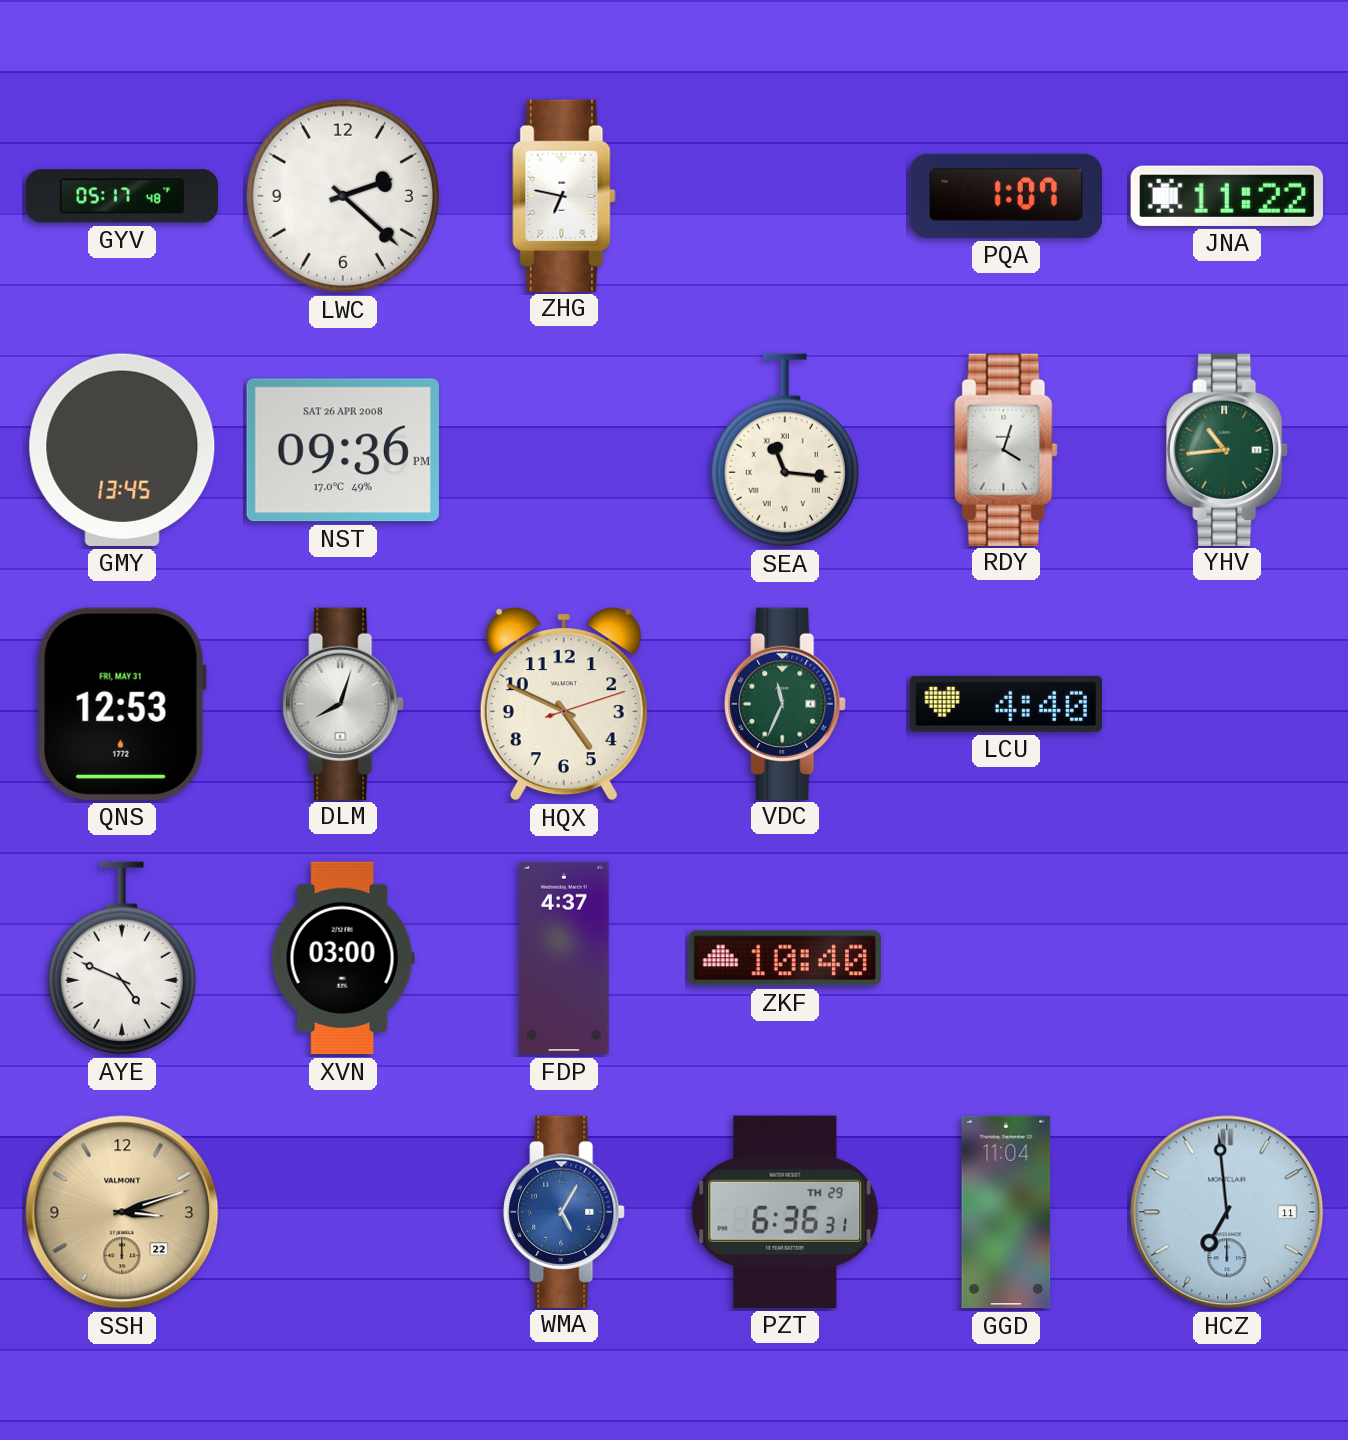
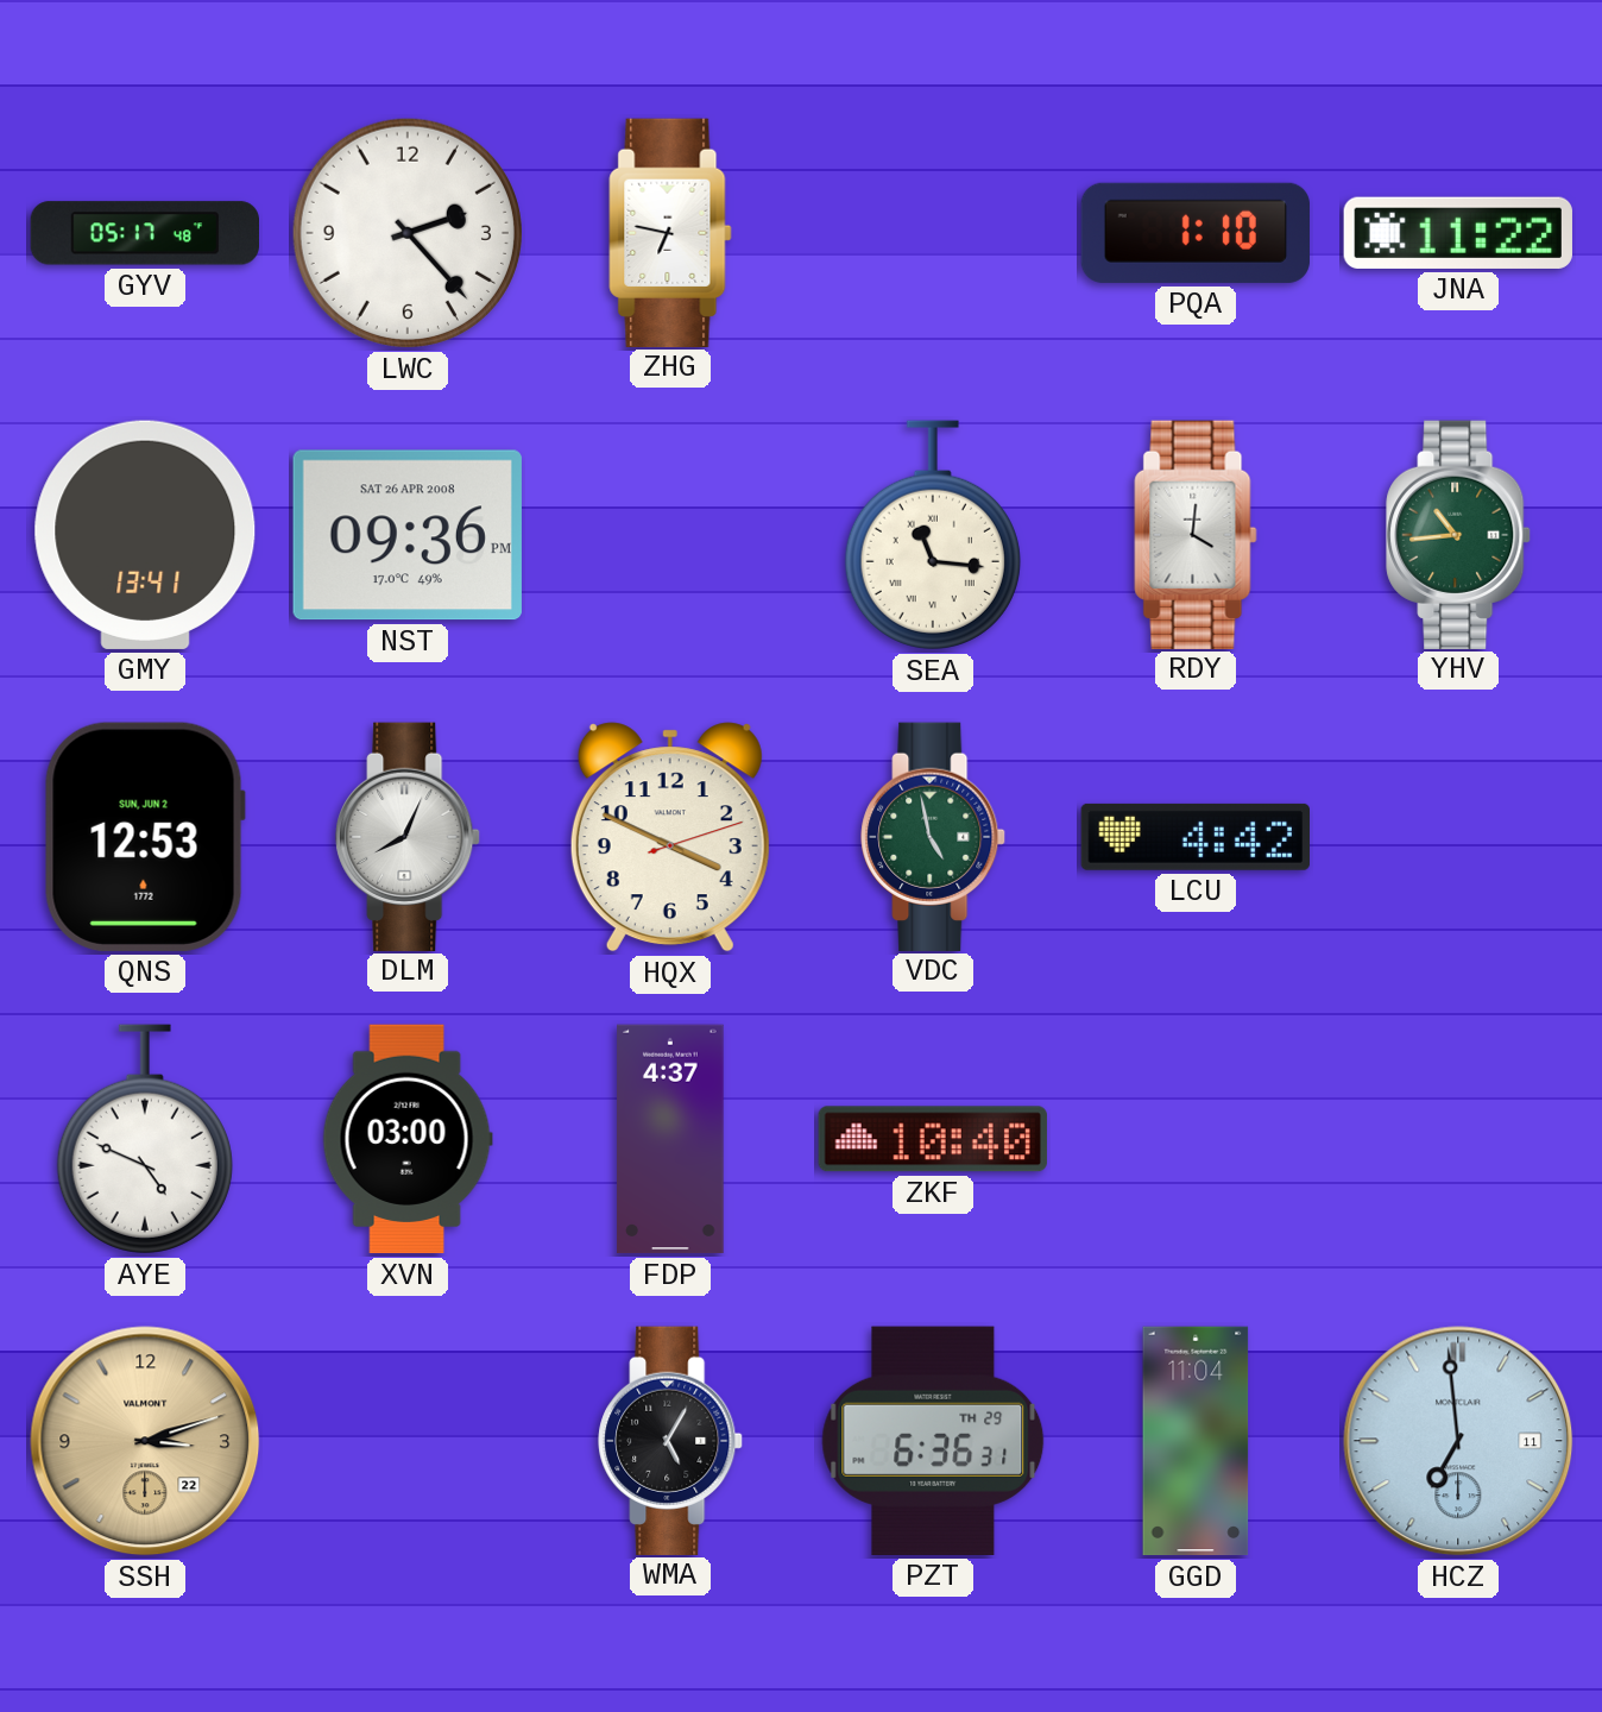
LWC: 2:22 -> 2:23 (408, 233)
PQA: 1:07 -> 1:10 (1194, 233)
GMY: 13:45 -> 13:41 (145, 535)
RDY: 4:03 -> 4:01 (1196, 534)
QNS date: FRI, MAY 31 -> SUN, JUN 2 (145, 837)
DLM: 8:03 -> 8:04 (408, 836)
HQX: 4:49 -> 3:49 (670, 837)
VDC: 11:34 -> 4:58 (933, 836)
LCU: 4:40 -> 4:42 (1194, 837)
WMA dial: blue -> black (670, 1440)
